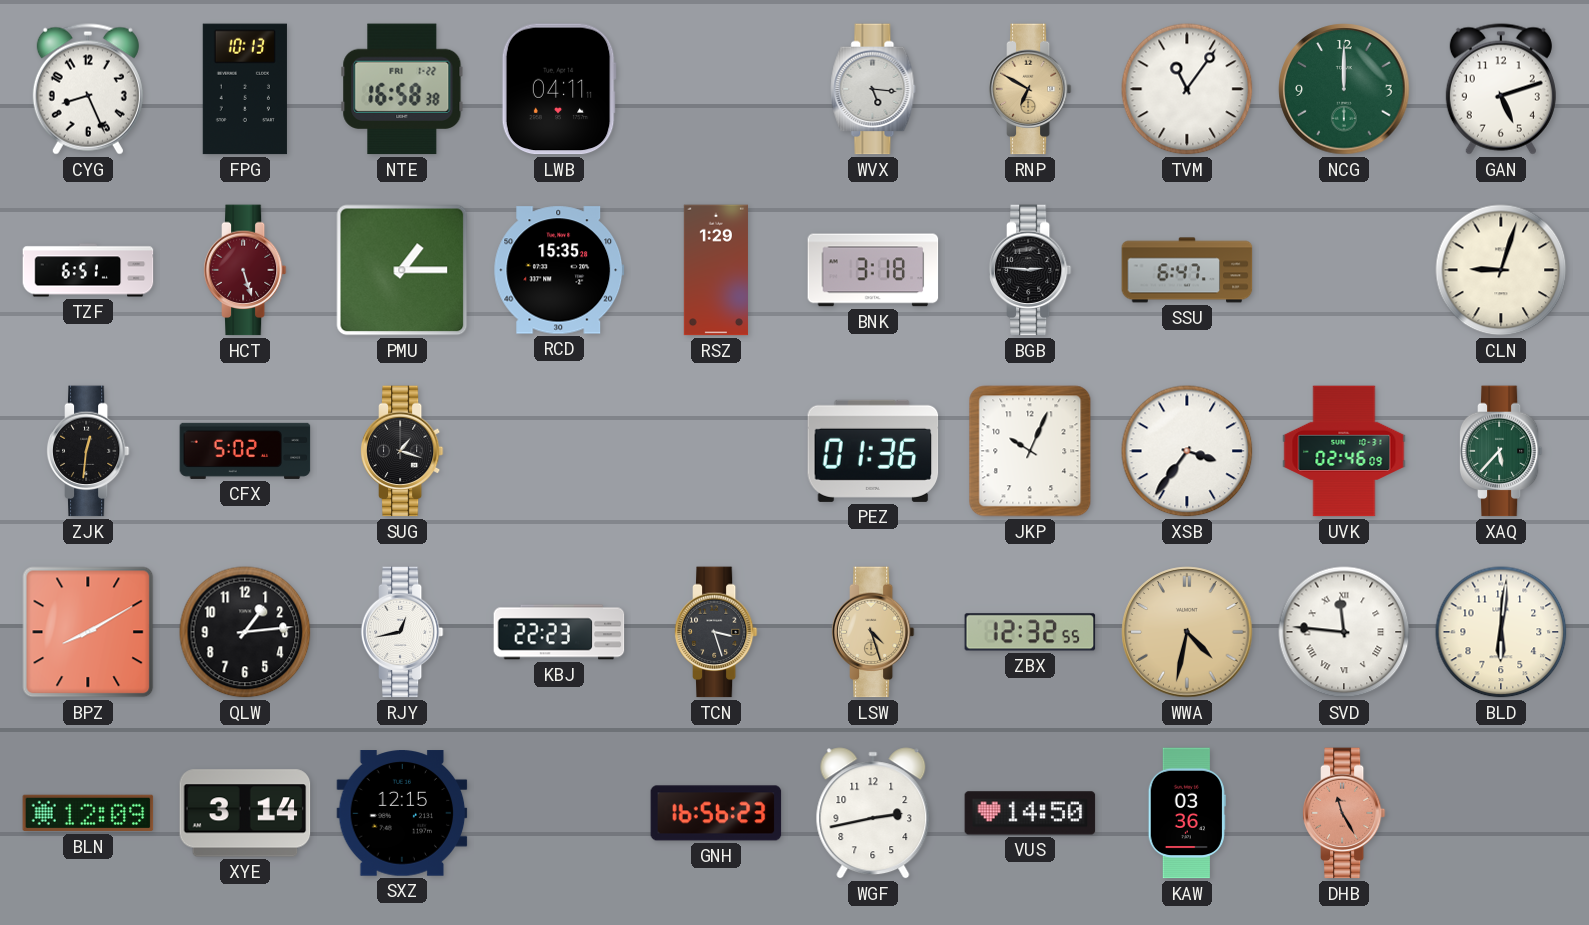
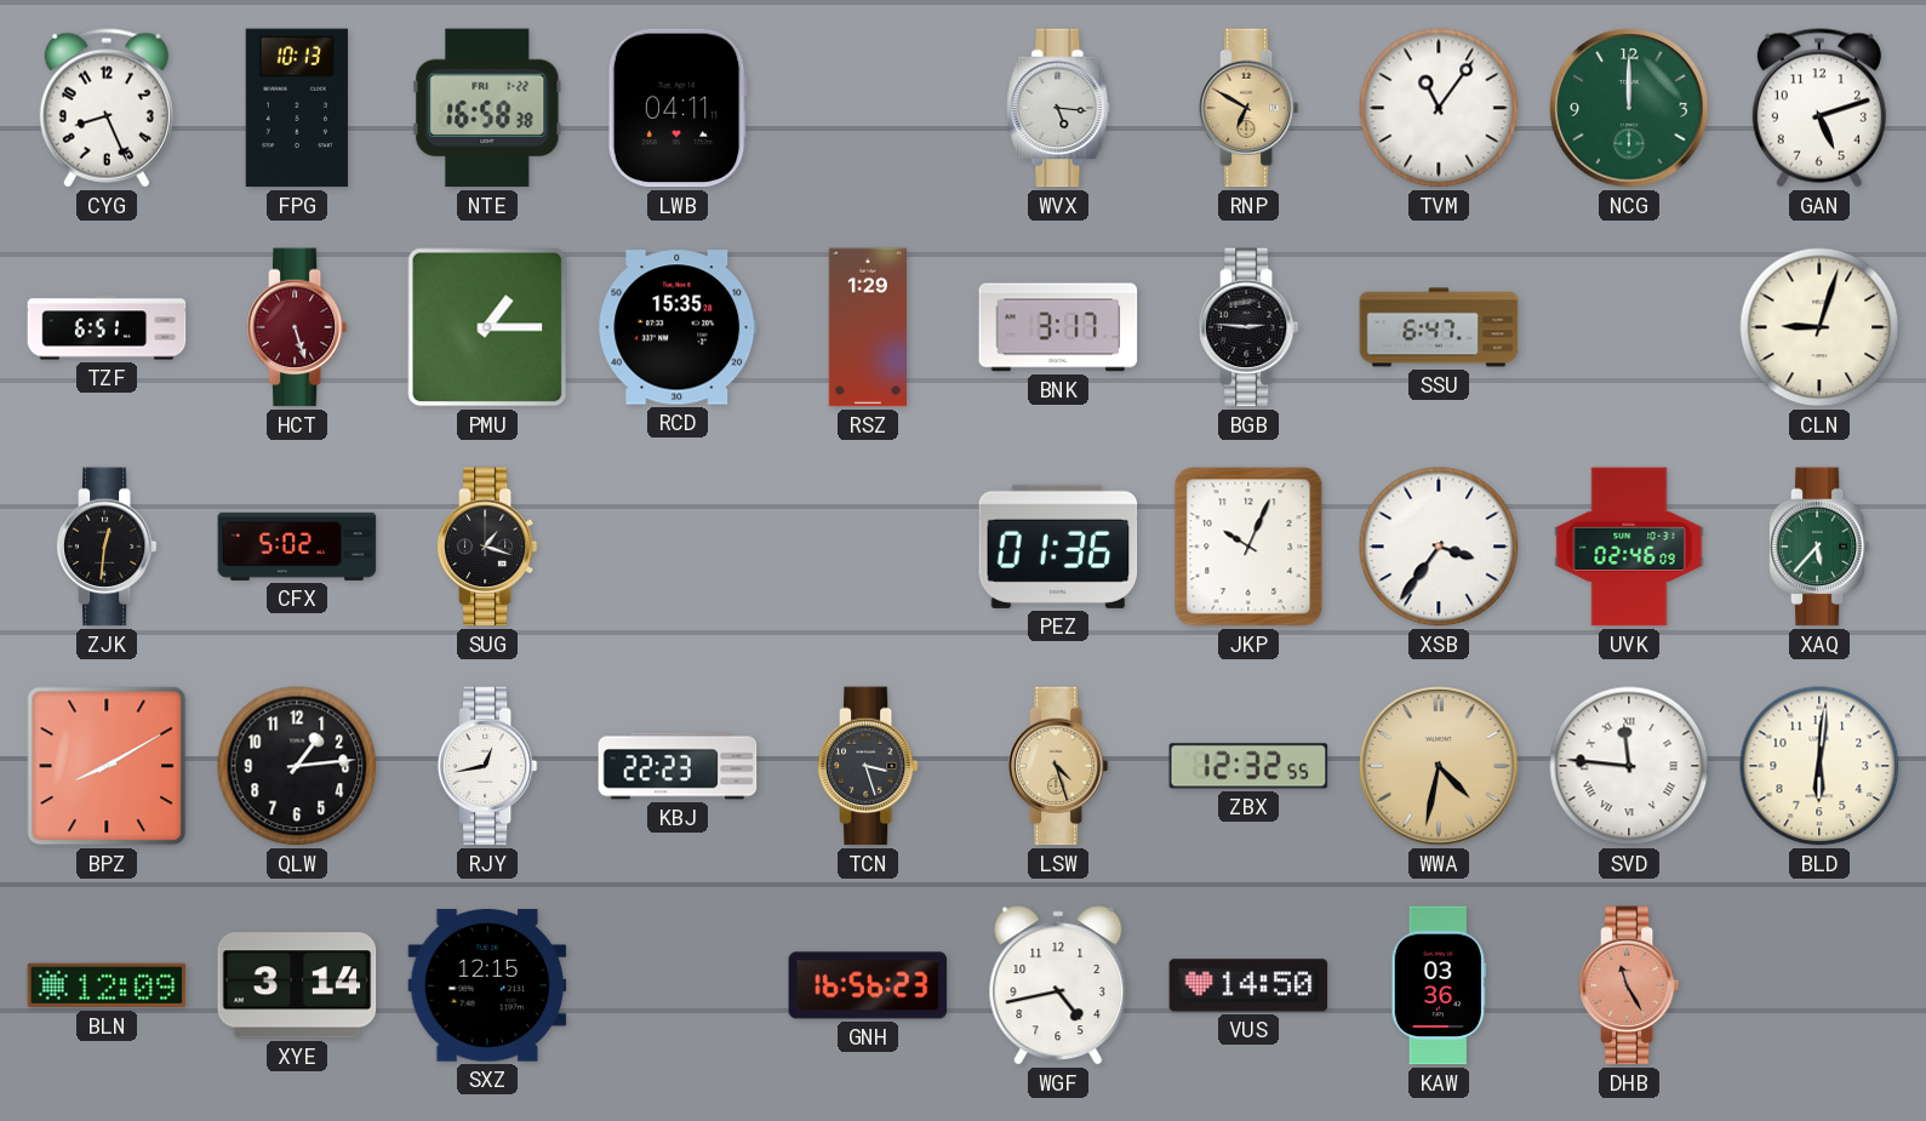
BNK: 3:18 -> 3:17 (1058, 327)
WGF: 2:43 -> 4:43 (1058, 985)
